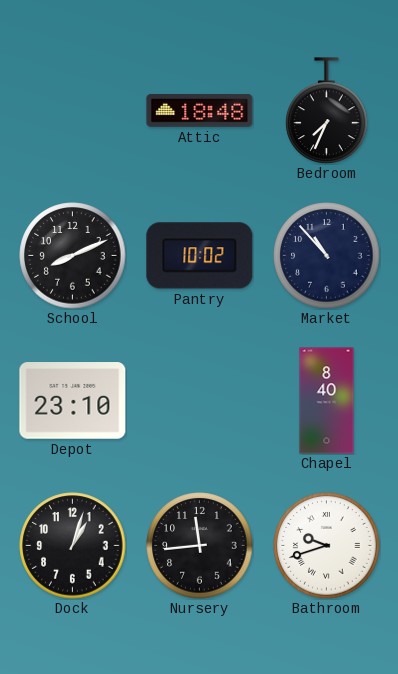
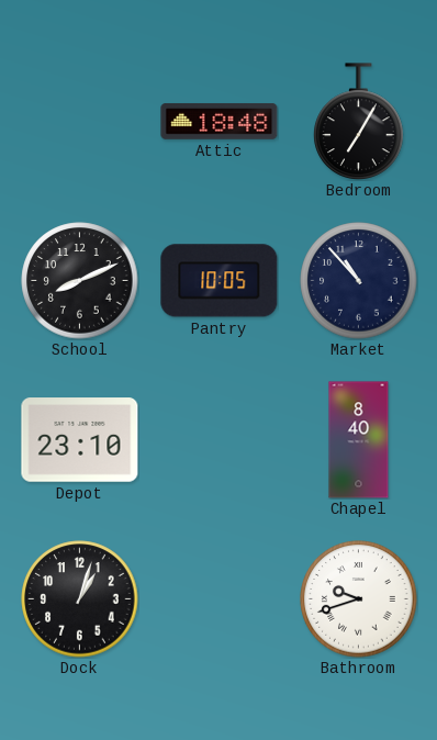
Bedroom: 7:34 -> 7:05 (359, 121)
Pantry: 10:02 -> 10:05 (220, 281)
Nursery: 11:44 -> none (200, 546)
